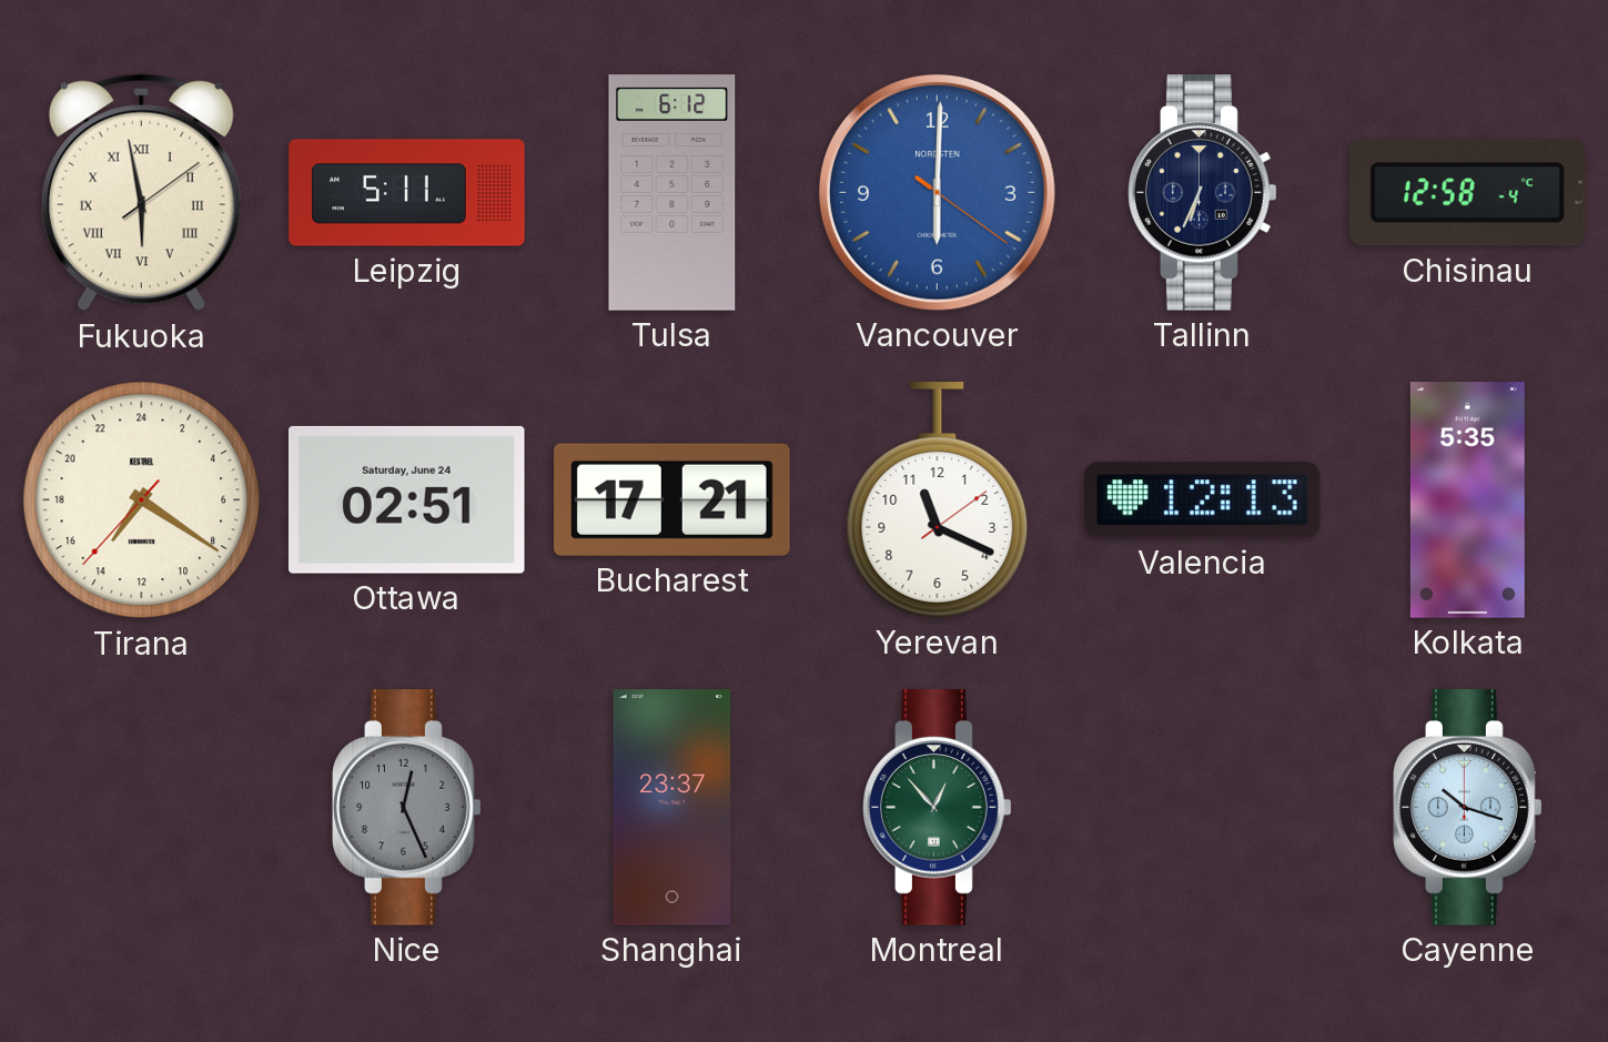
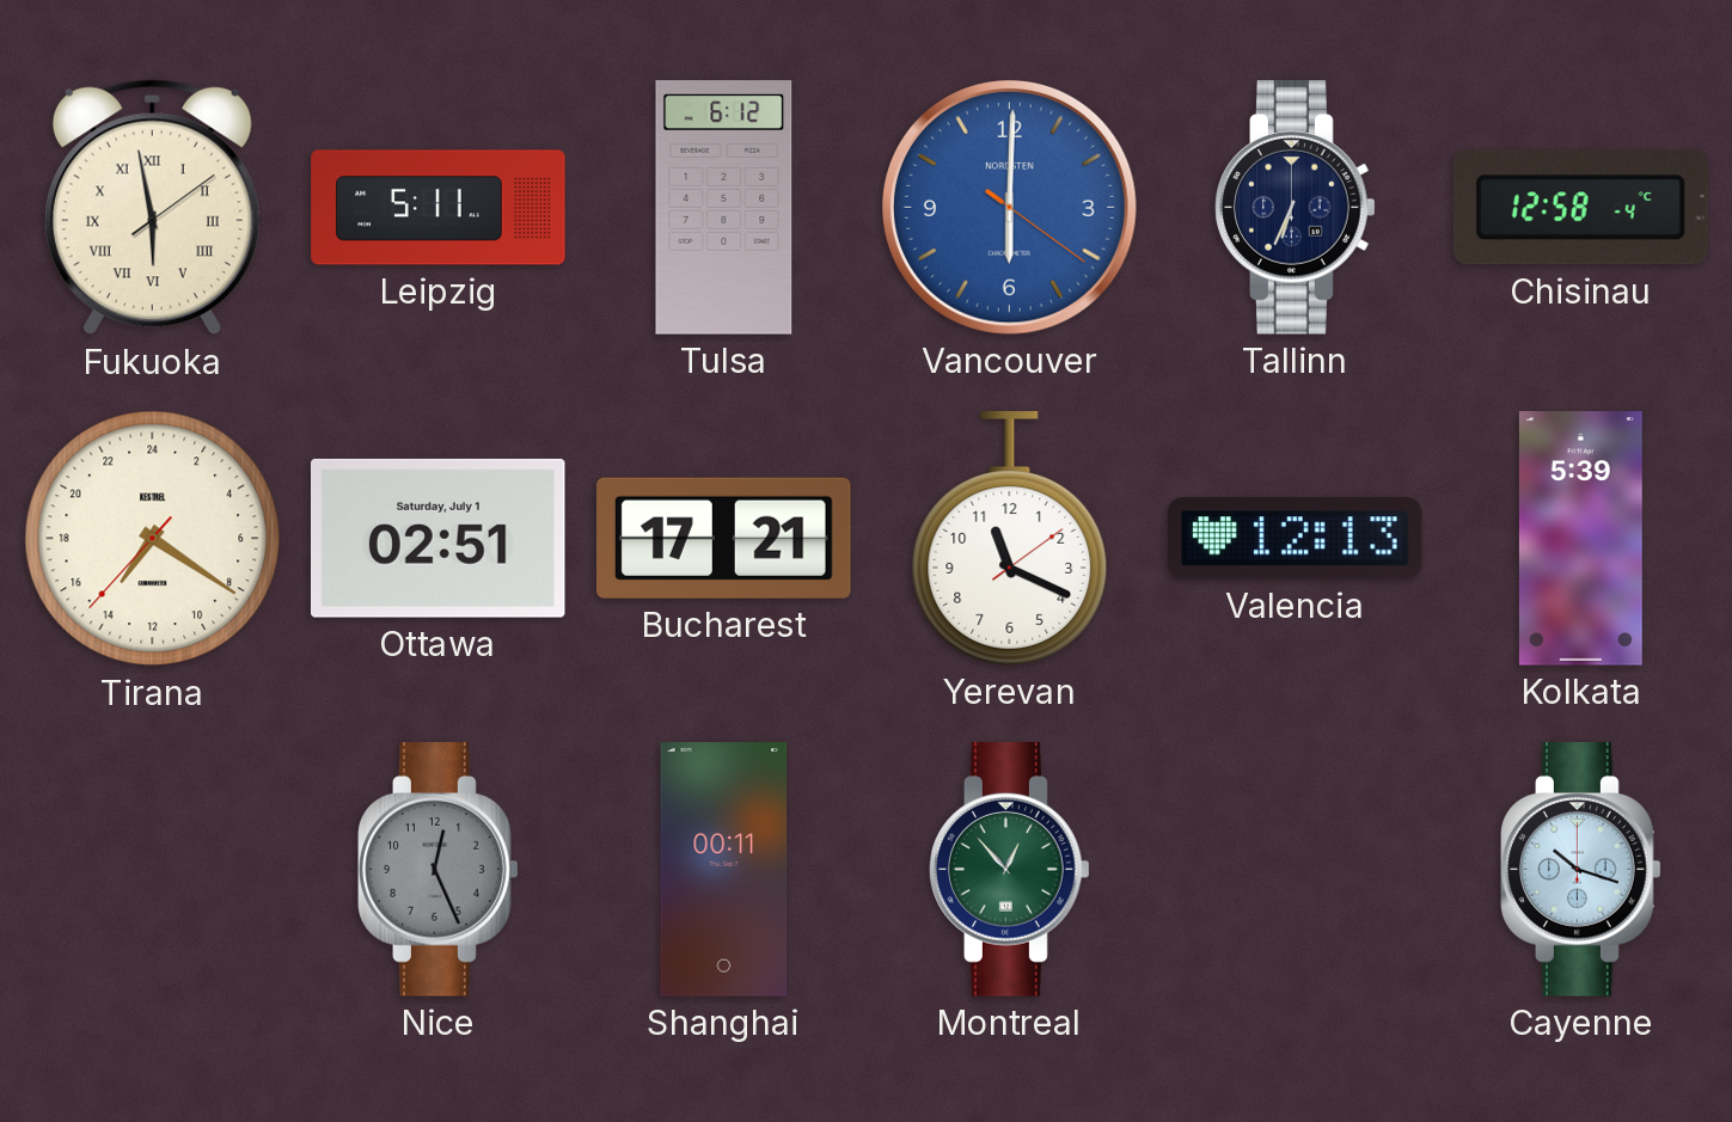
Ottawa date: Saturday, June 24 -> Saturday, July 1 (439, 538)
Kolkata: 5:35 -> 5:39 (1580, 539)
Shanghai: 23:37 -> 00:11 (724, 870)
